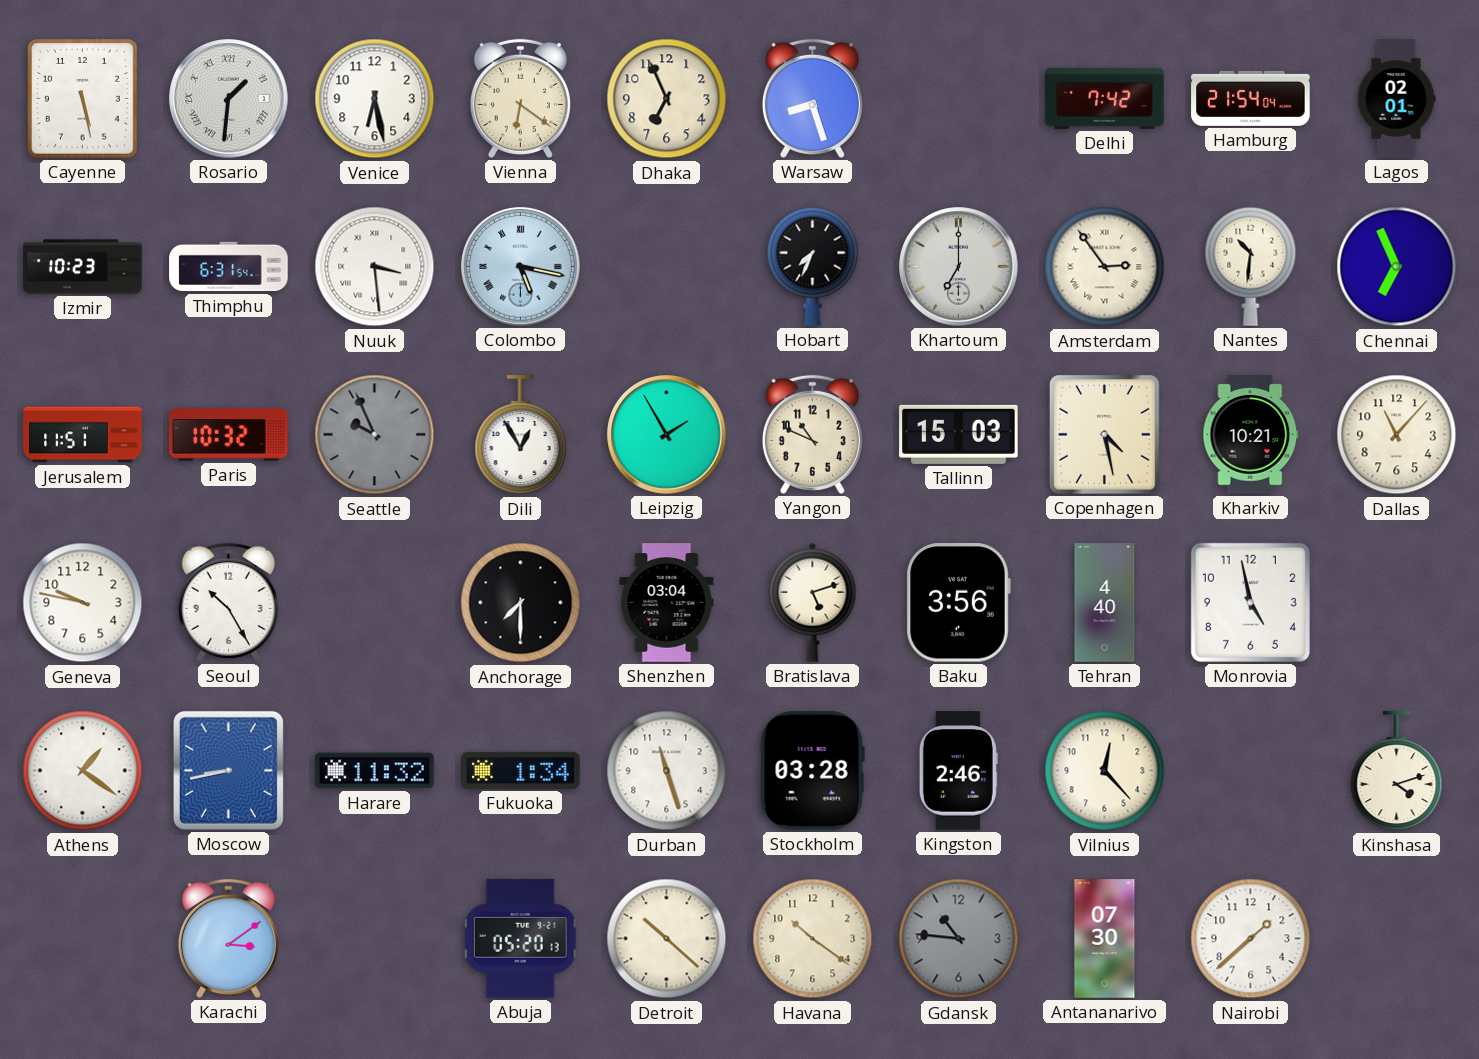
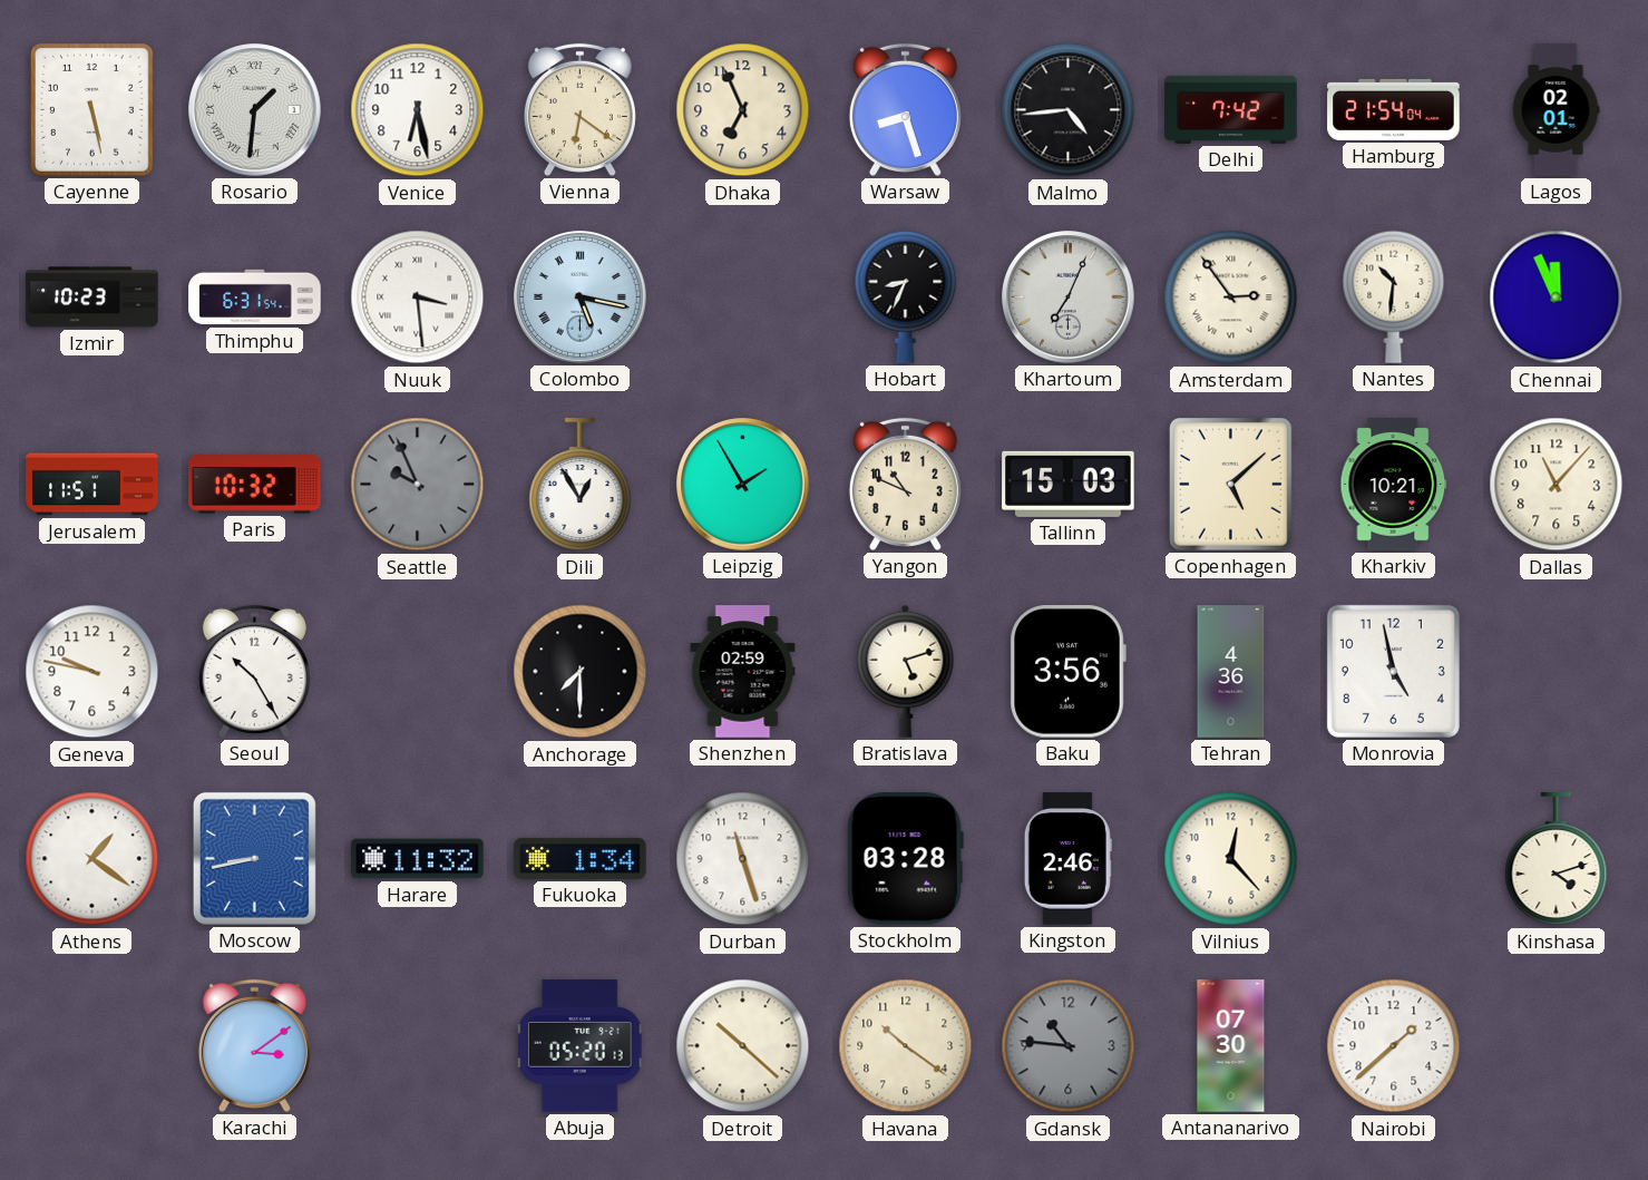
Malmo: none -> 4:44 (1069, 110)
Hobart: 7:34 -> 8:34 (906, 296)
Khartoum: 7:00 -> 7:04 (1069, 298)
Chennai: 6:56 -> 11:56 (1557, 298)
Copenhagen: 4:28 -> 5:08 (1230, 484)
Shenzhen: 03:04 -> 02:59 (743, 672)
Tehran: 4:40 -> 4:36 (1231, 672)
